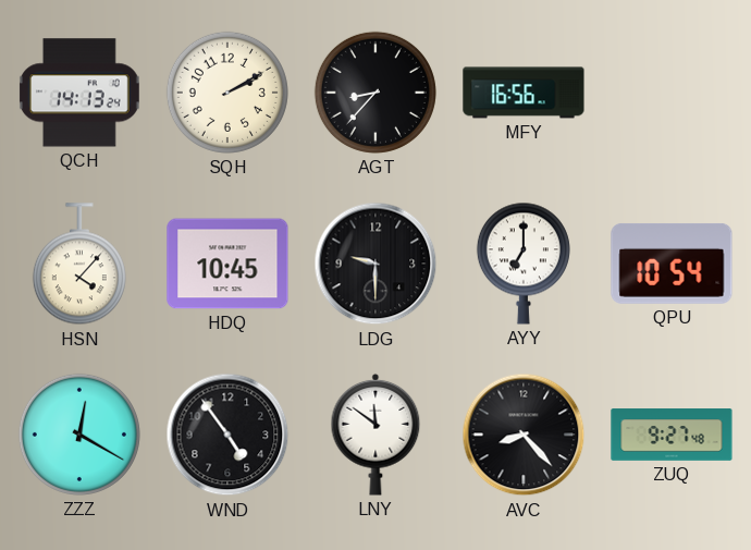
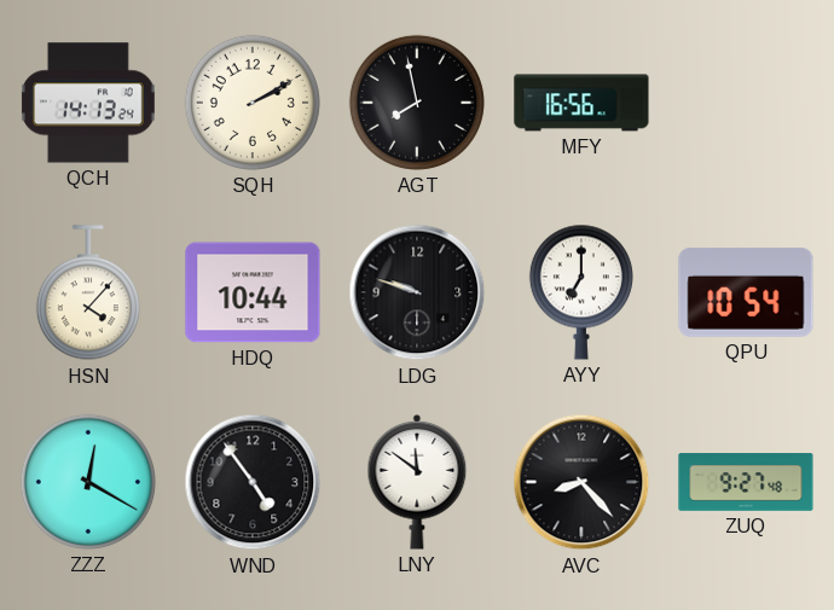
AGT: 8:37 -> 7:58 (417, 103)
HDQ: 10:45 -> 10:44 (253, 292)
LDG: 9:30 -> 9:48 (417, 292)
